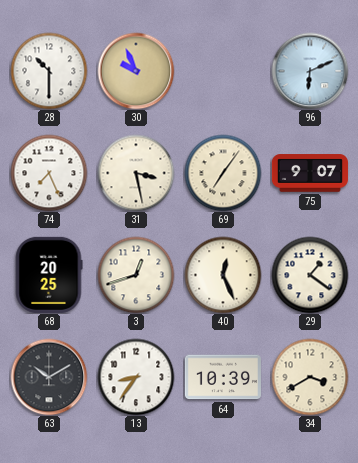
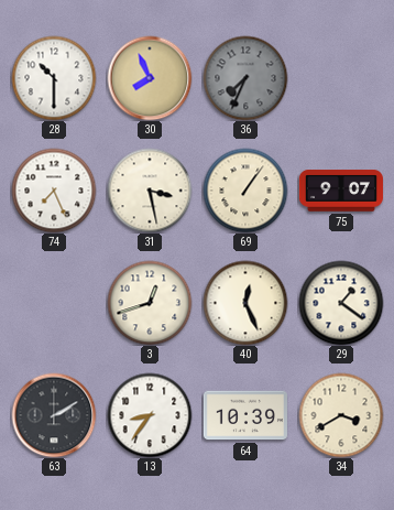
30: 9:56 -> 7:56 (150, 78)
36: none -> 7:34 (245, 78)
96: 6:11 -> none (310, 71)
69: 7:06 -> 1:06 (245, 191)
68: 20:25 -> none (49, 275)
63: 10:10 -> 2:10 (54, 415)
